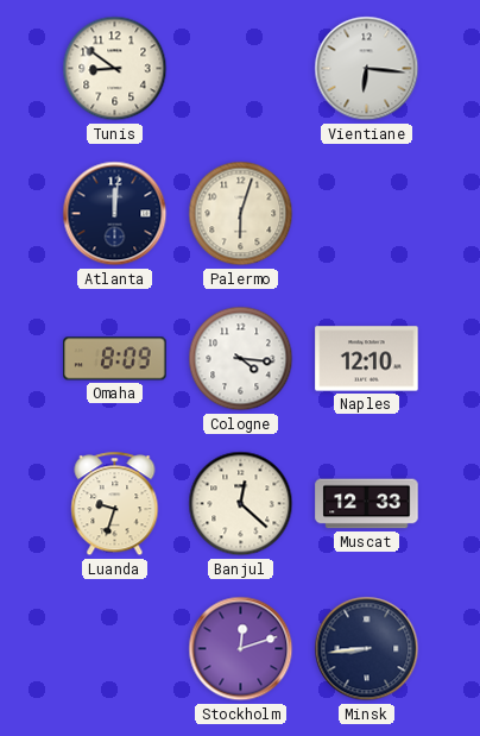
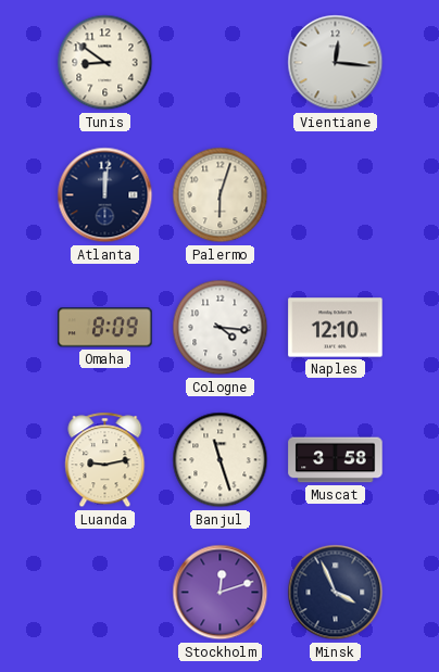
Vientiane: 6:16 -> 12:16 (336, 63)
Luanda: 9:33 -> 9:13 (105, 460)
Banjul: 12:22 -> 11:27 (221, 460)
Muscat: 12:33 -> 3:58 (336, 460)
Minsk: 8:44 -> 3:56 (336, 593)
